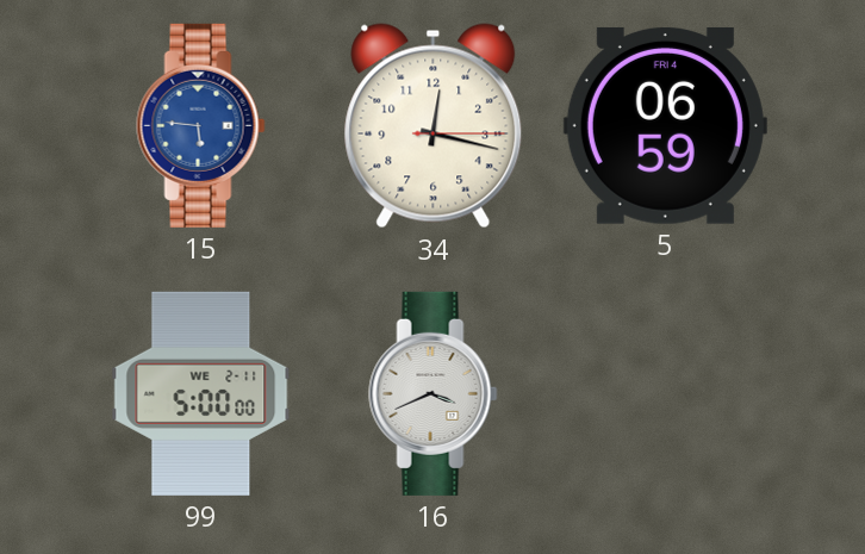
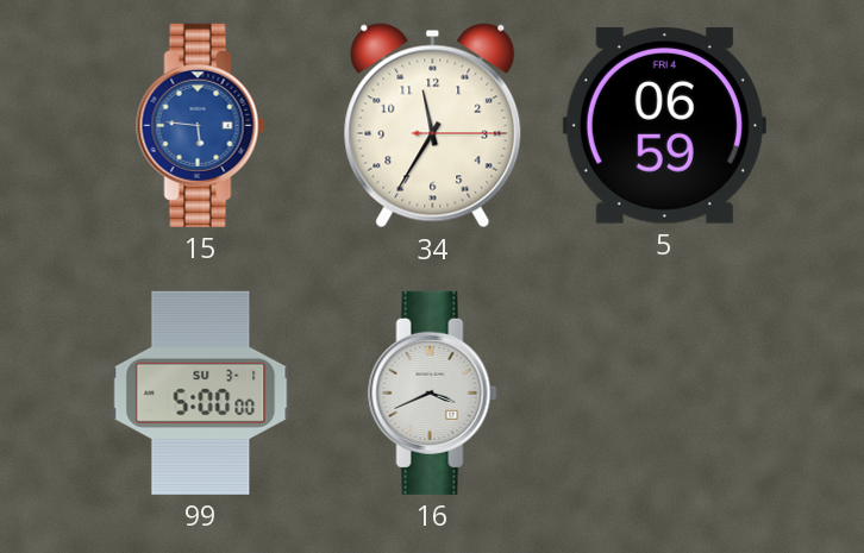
34: 12:17 -> 11:35 (433, 126)
99 date: WE 2-11 -> SU 3-1 (201, 392)
